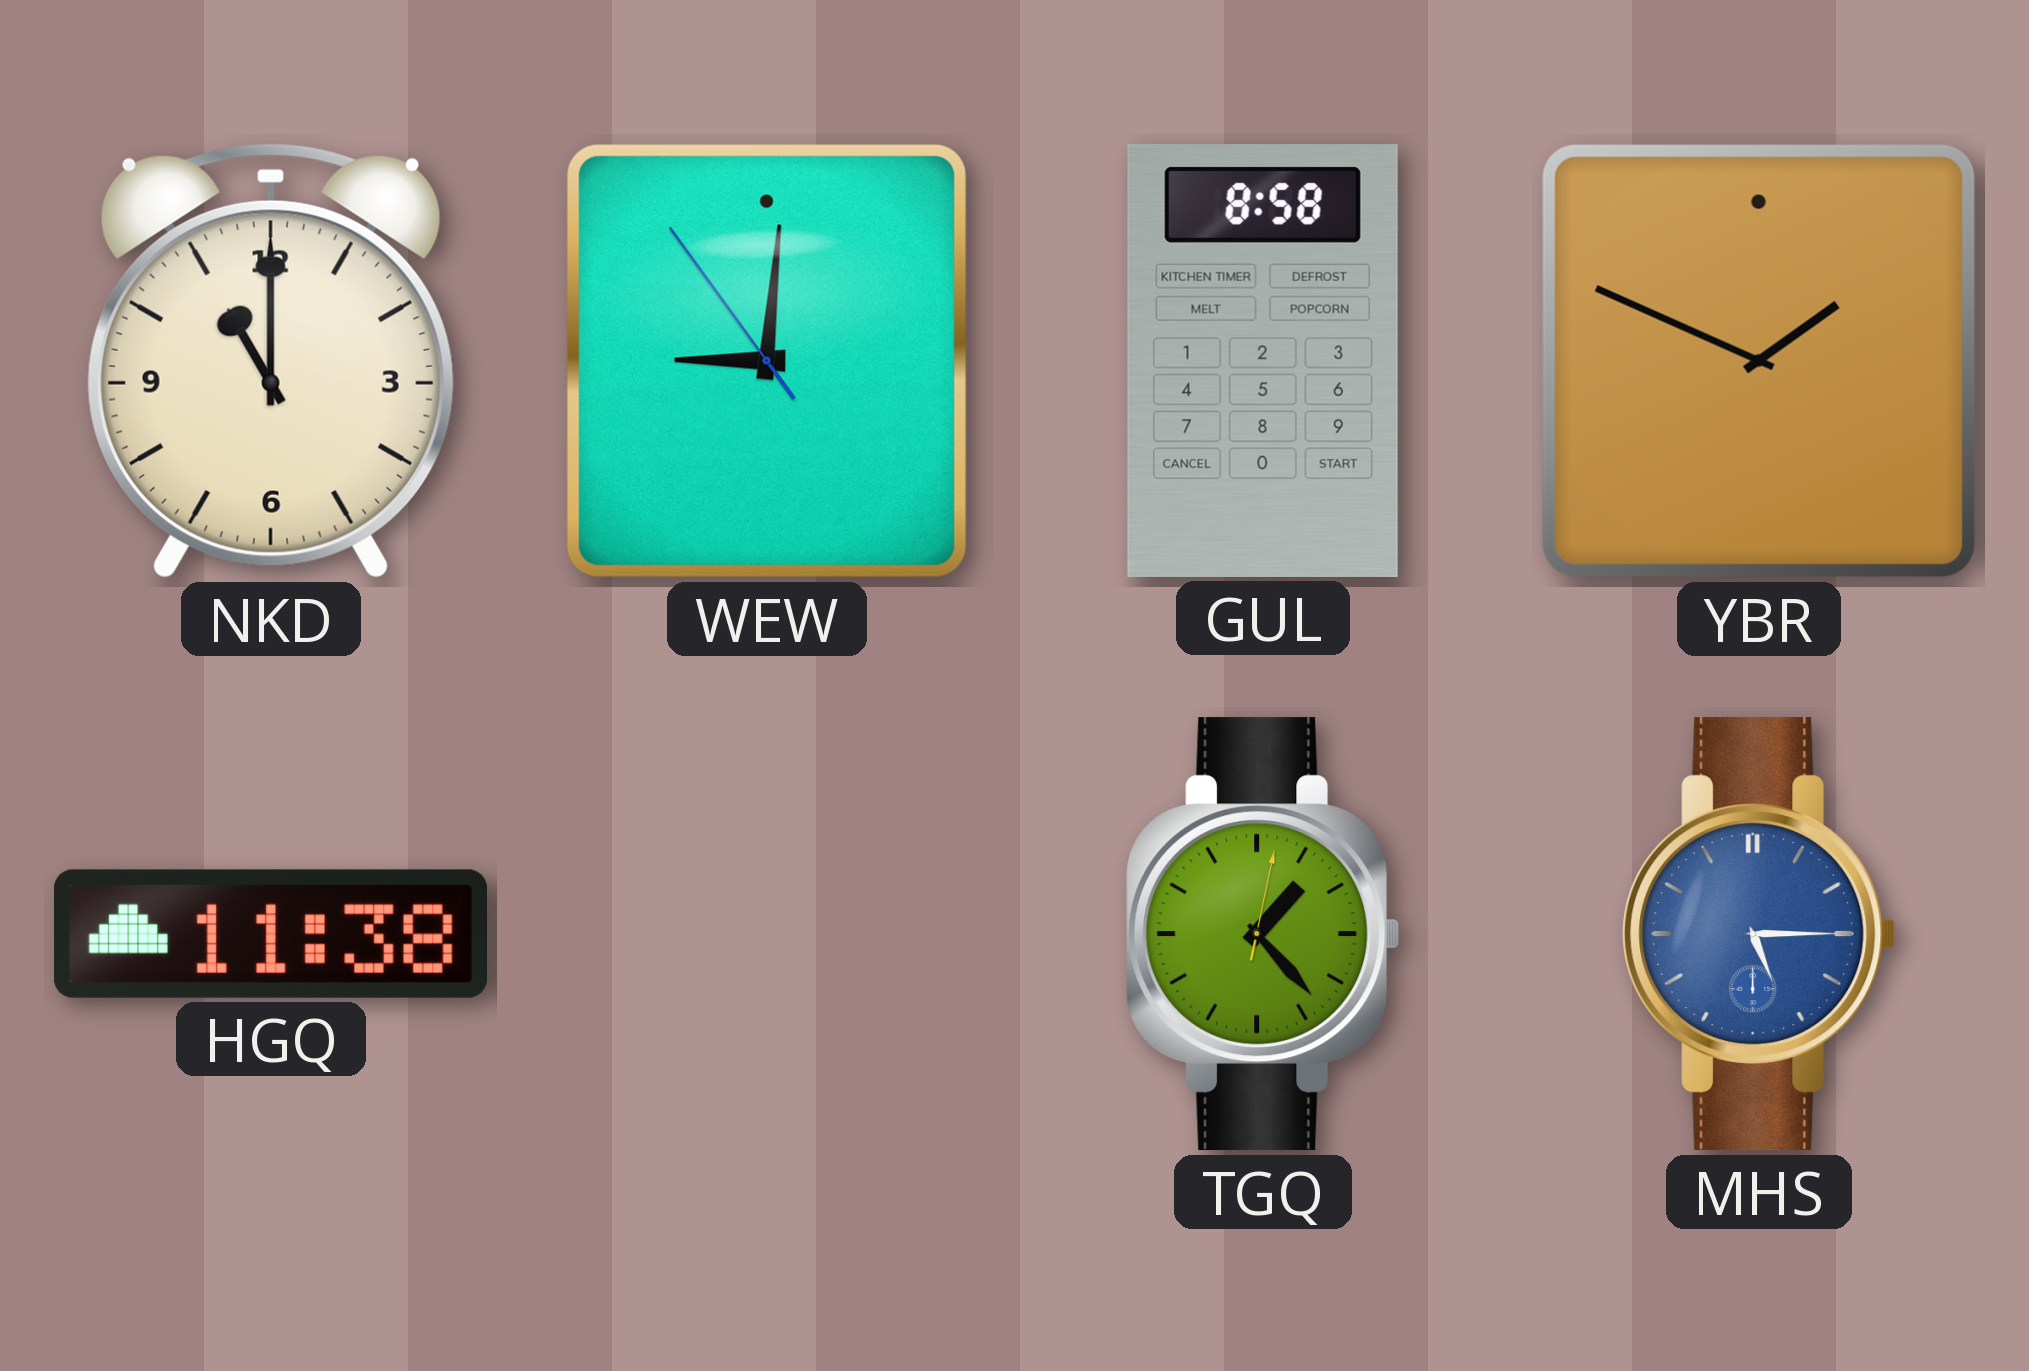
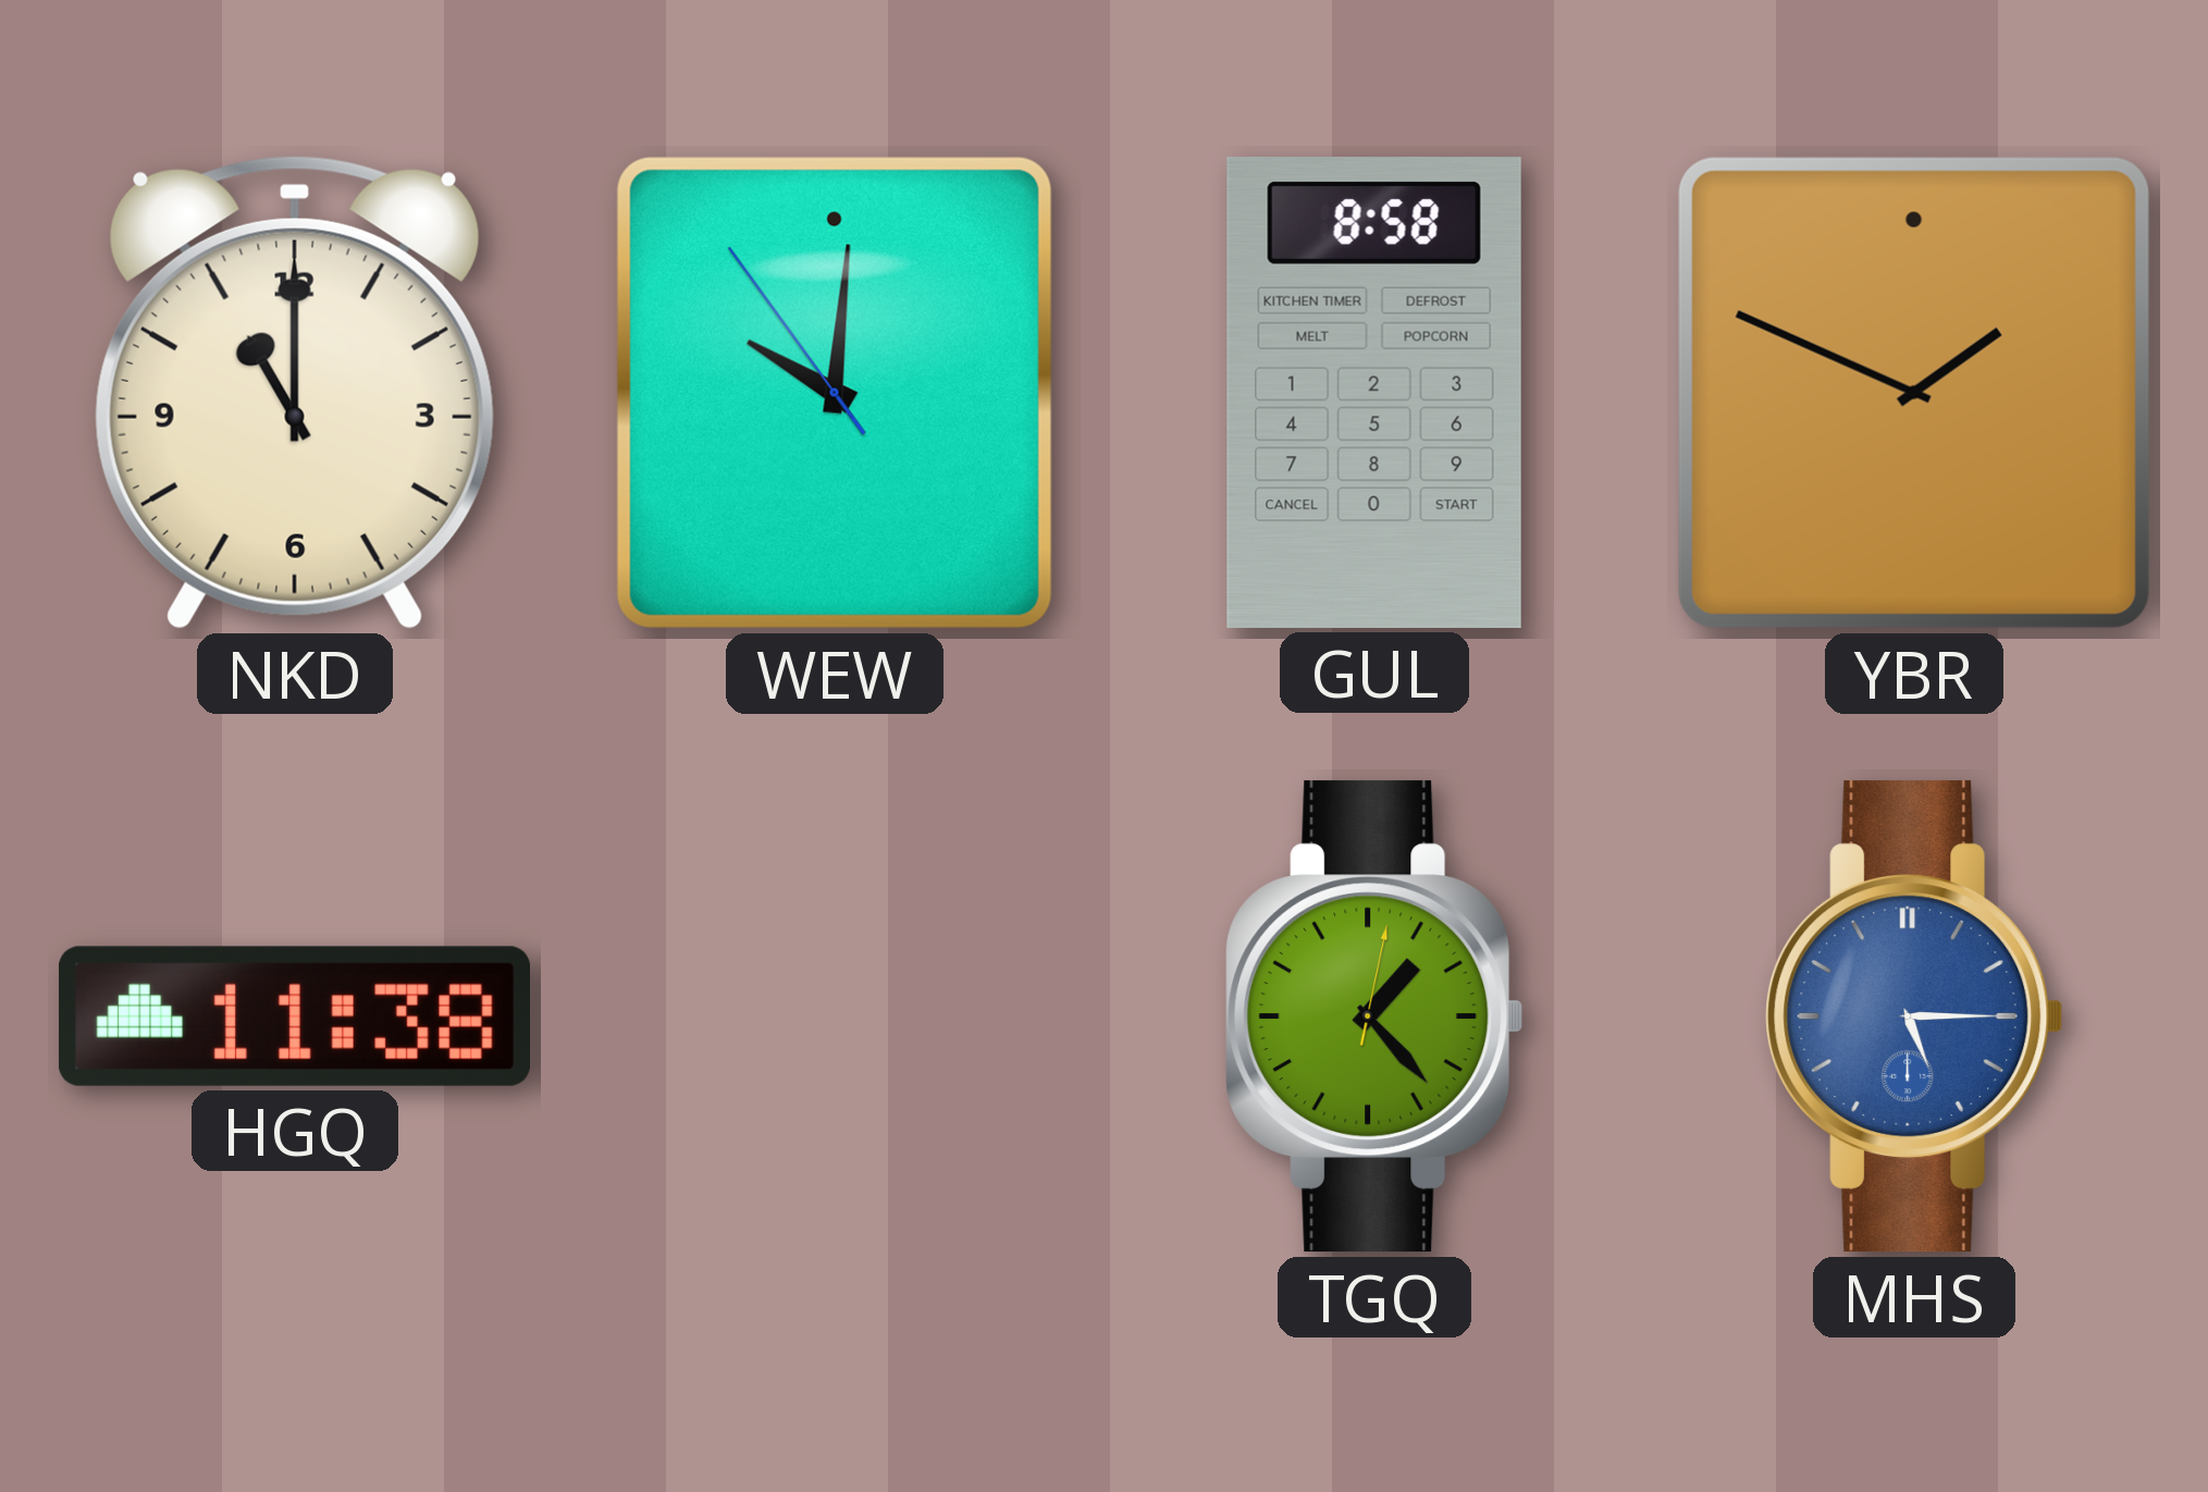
WEW: 9:00 -> 10:00 (835, 393)
